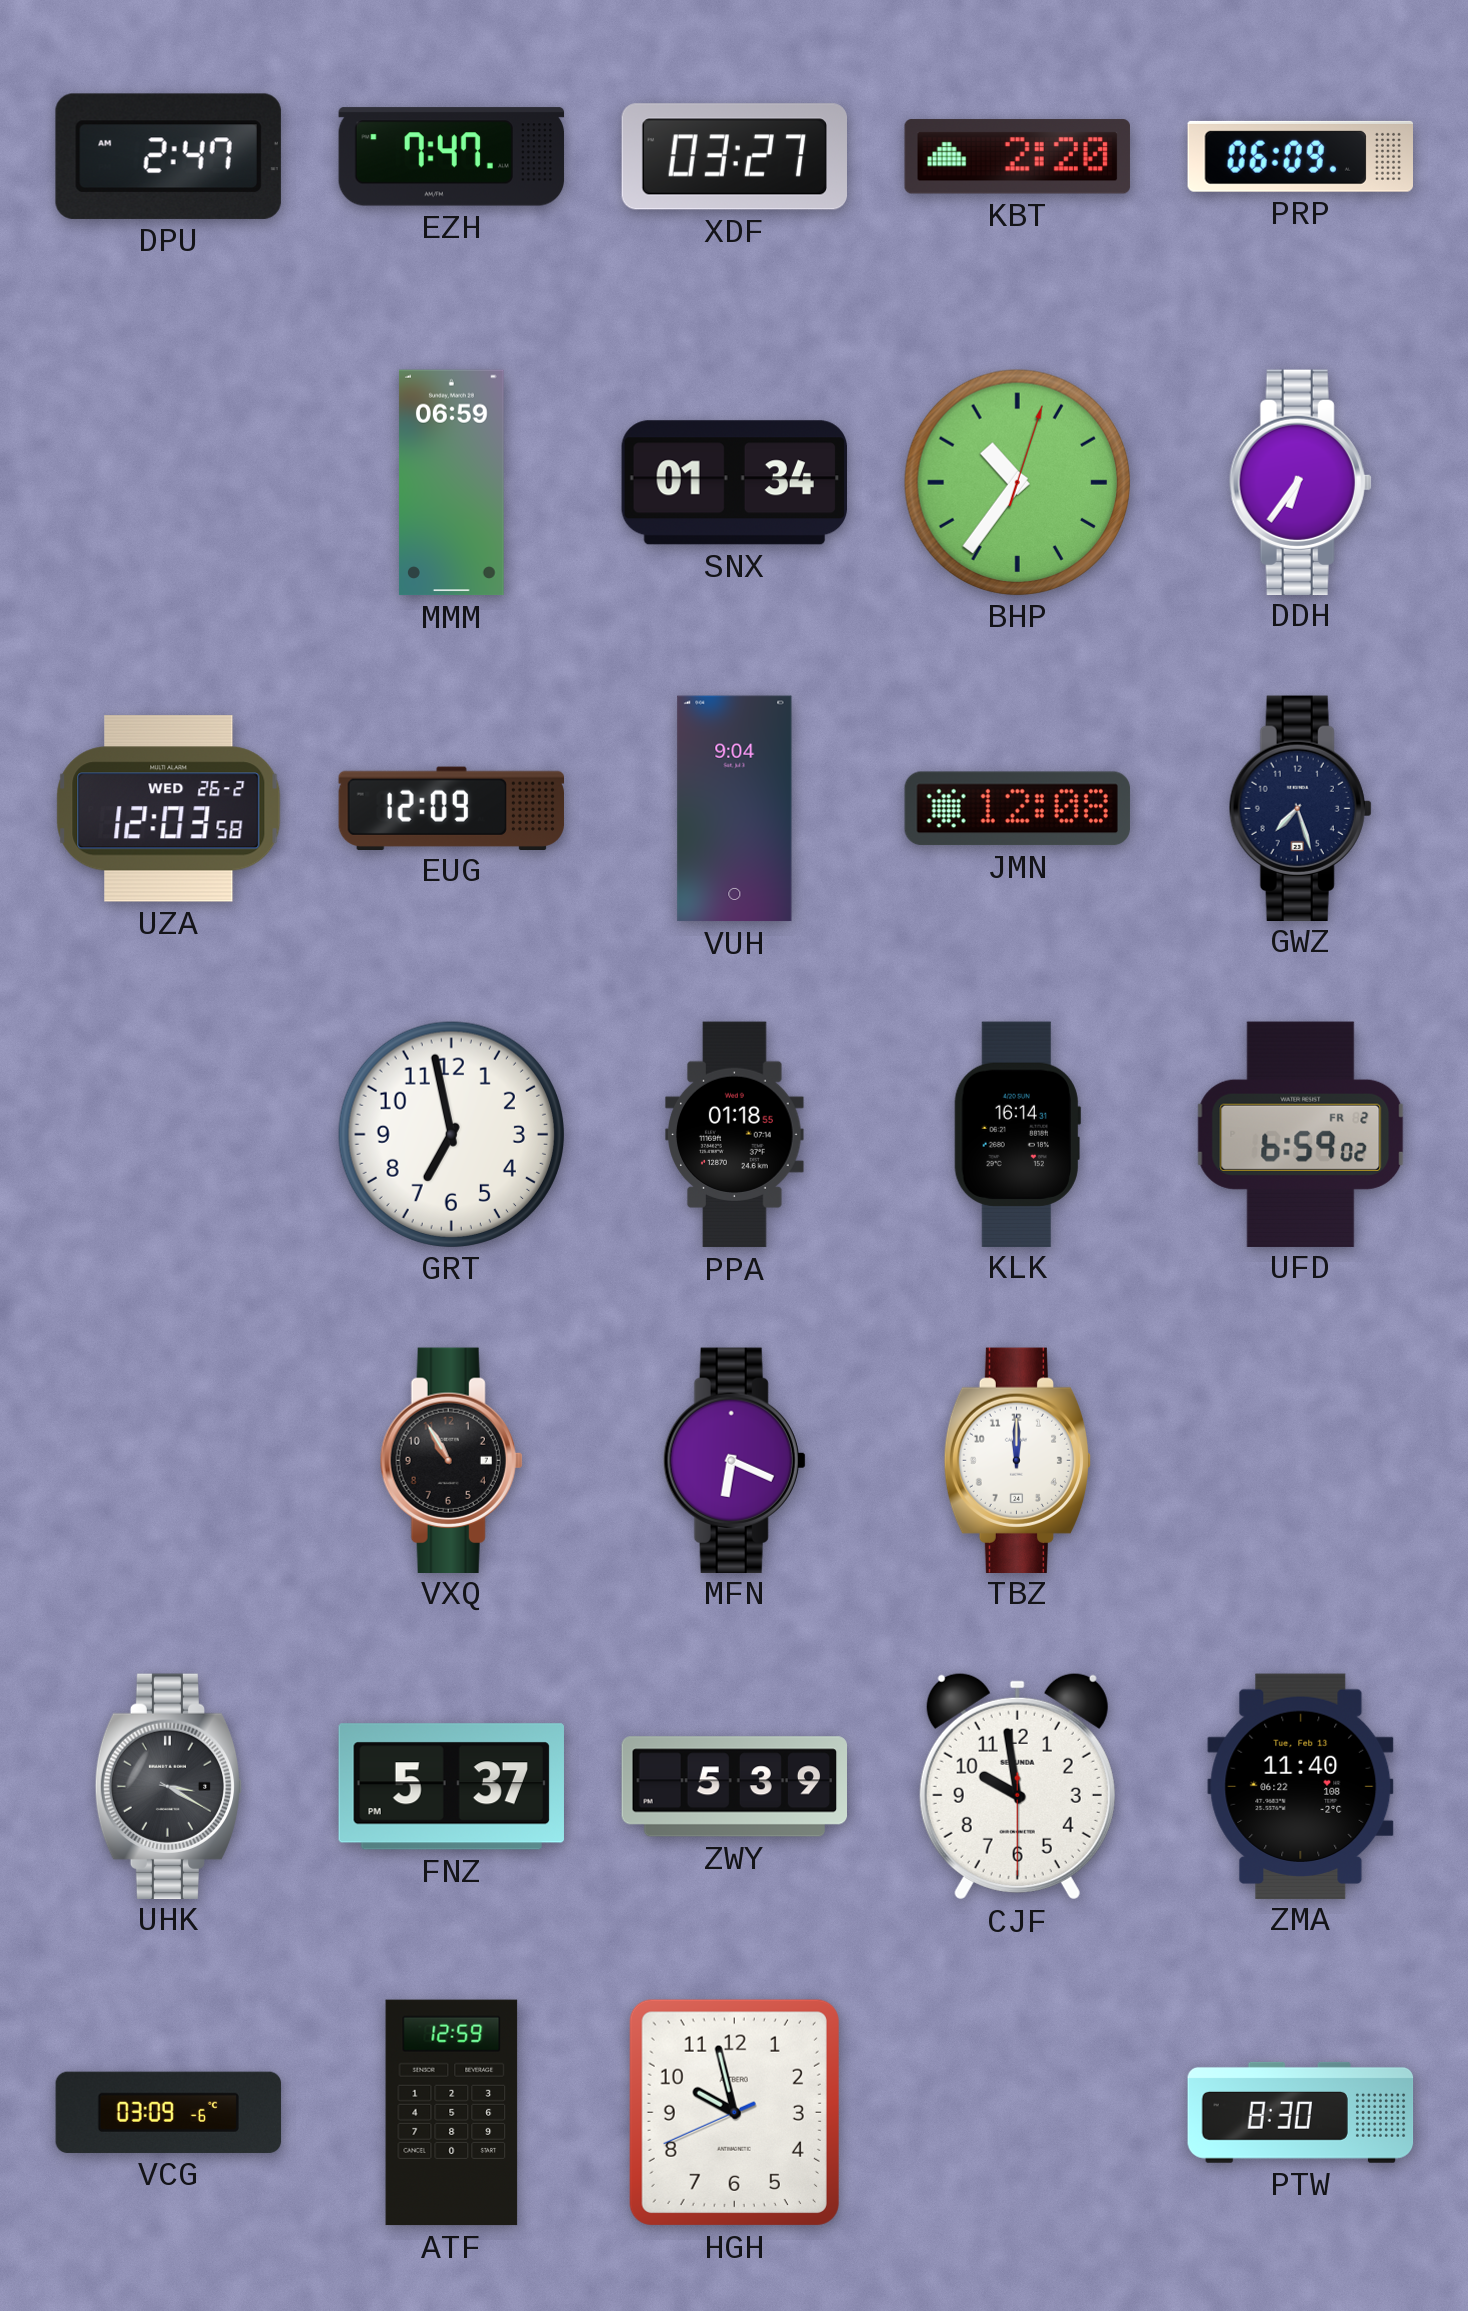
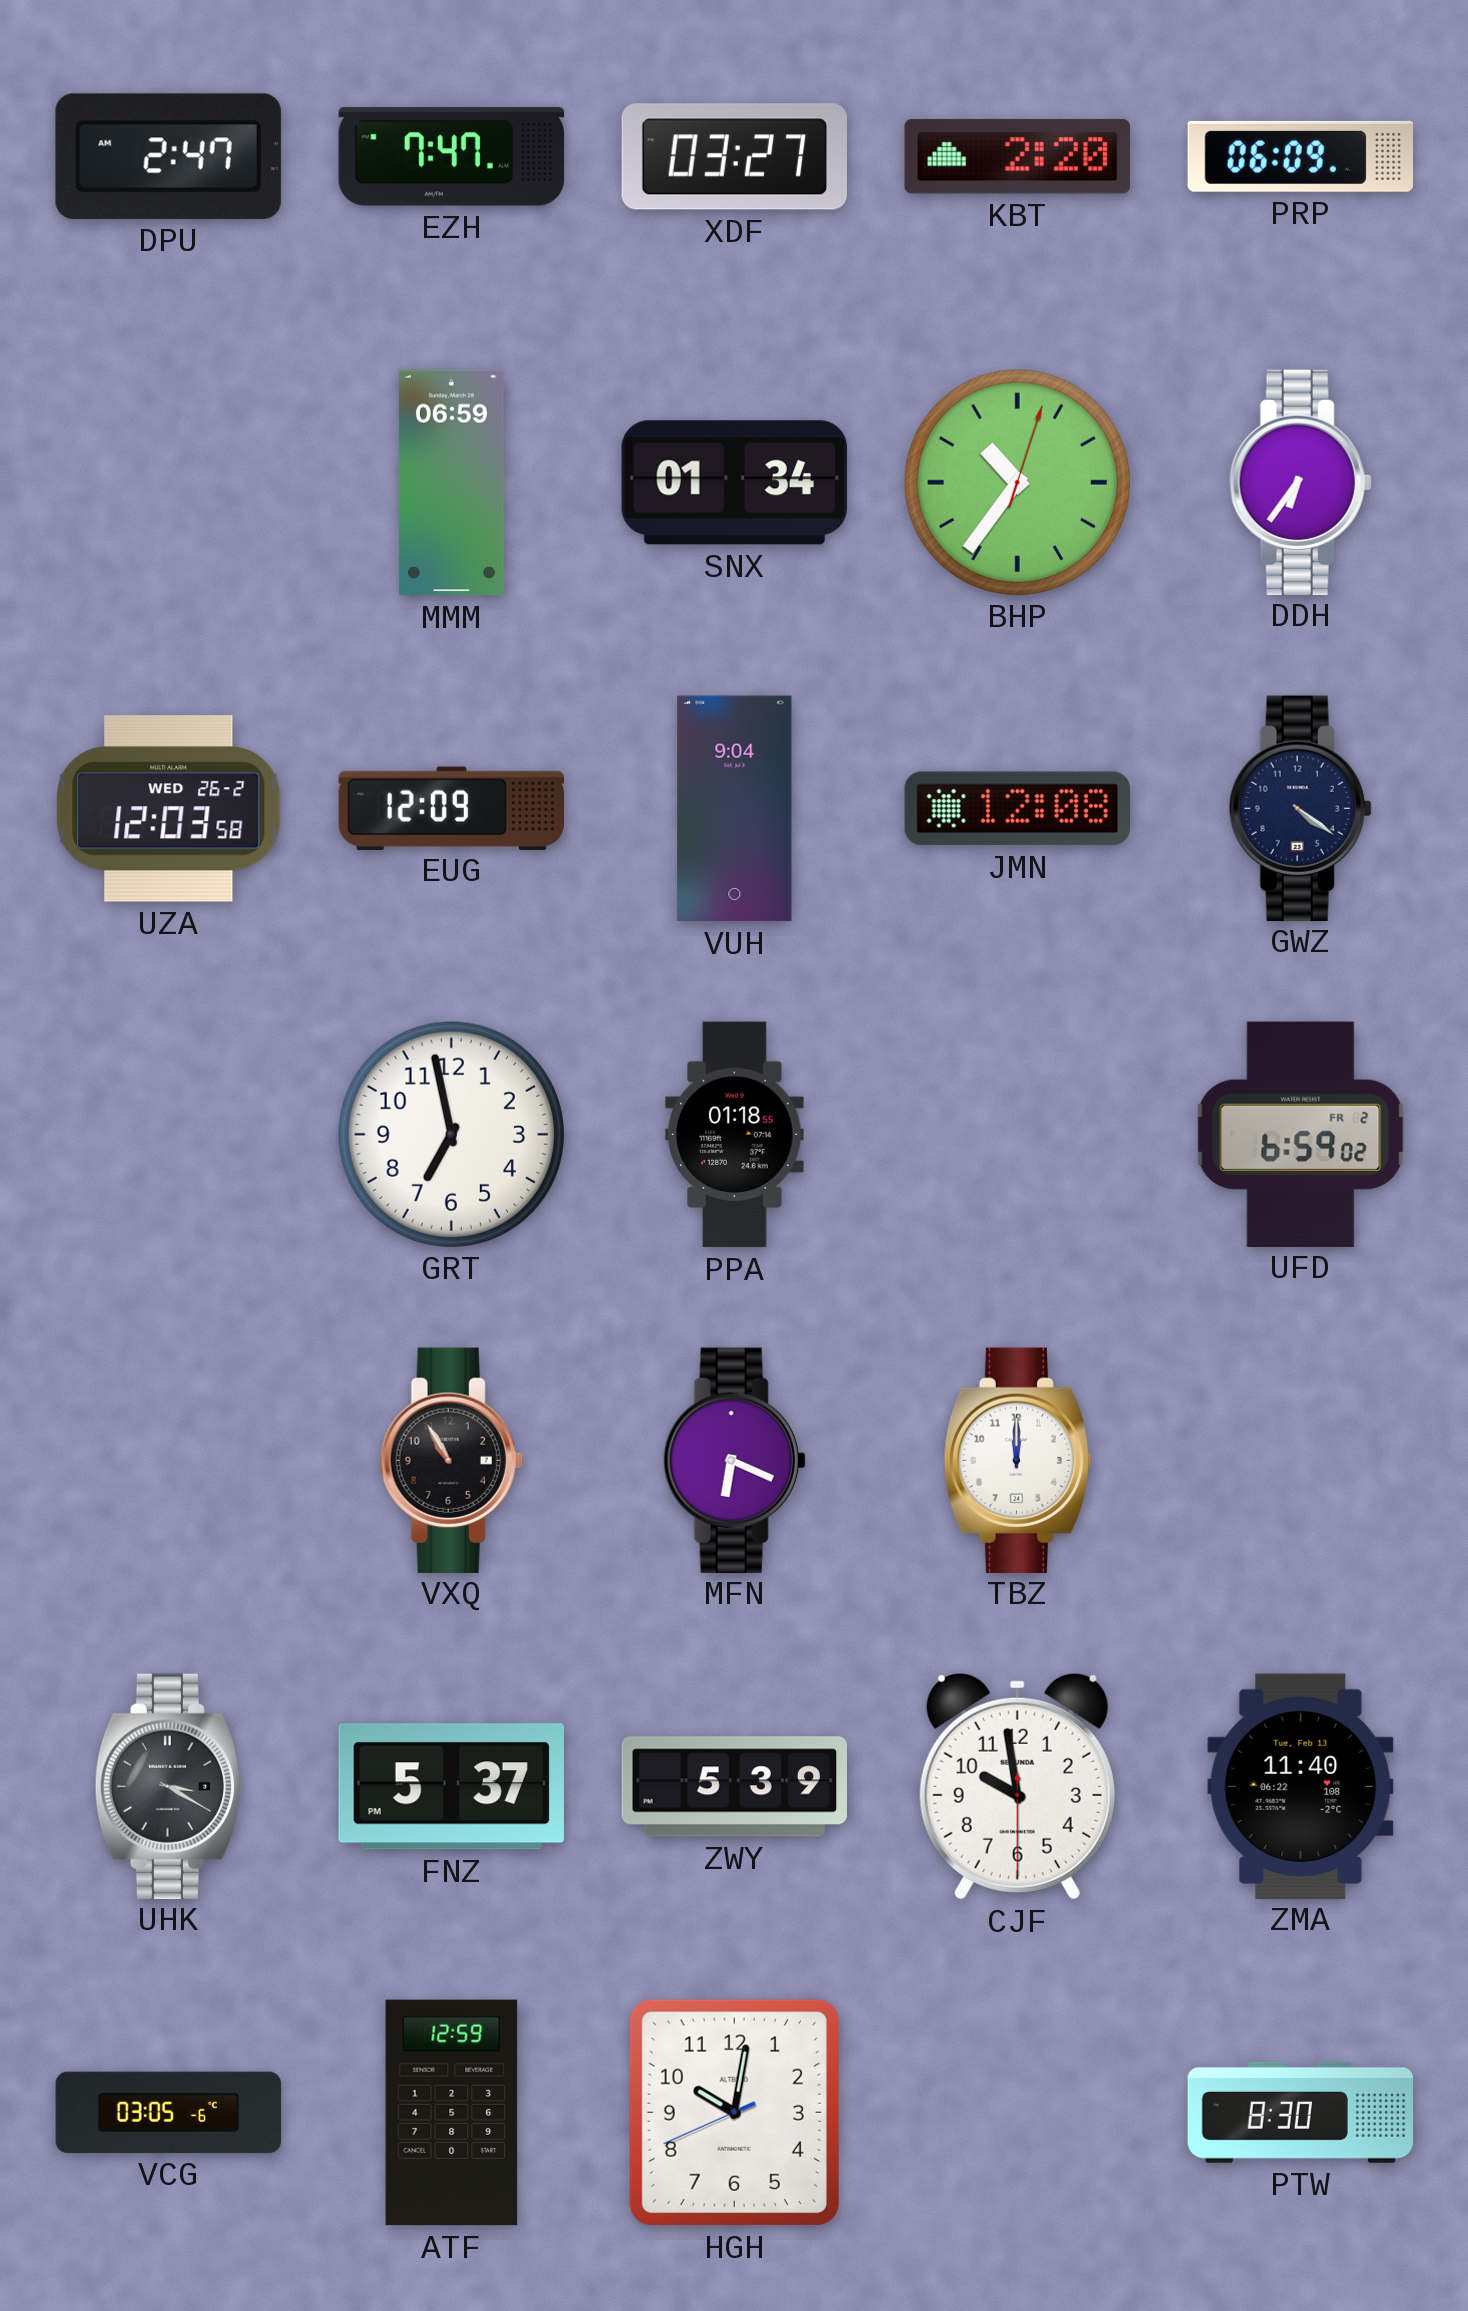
GWZ: 7:27 -> 4:21 (1300, 808)
KLK: 16:14 -> none (1017, 1134)
VCG: 03:09 -> 03:05 (169, 2112)
HGH: 9:57 -> 10:01 (734, 2112)
